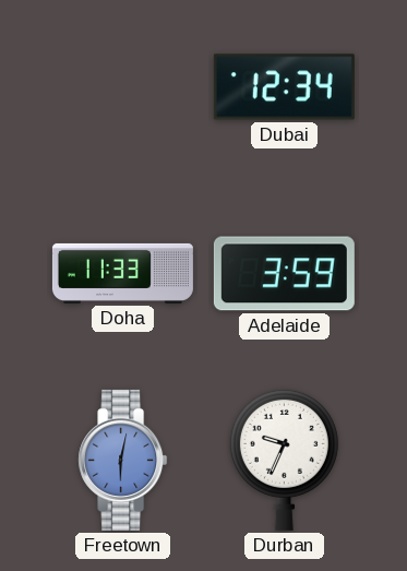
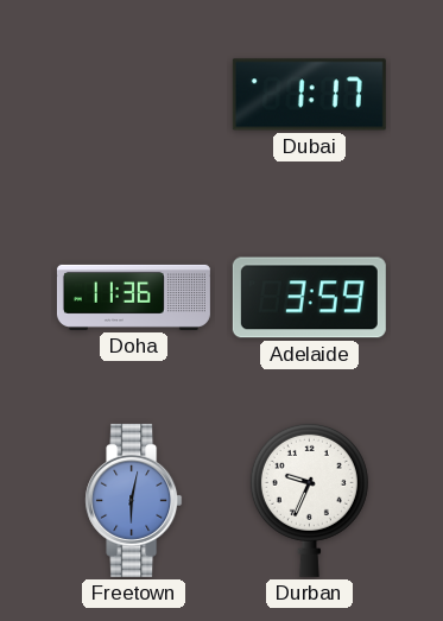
Dubai: 12:34 -> 1:17 (309, 95)
Doha: 11:33 -> 11:36 (133, 297)
